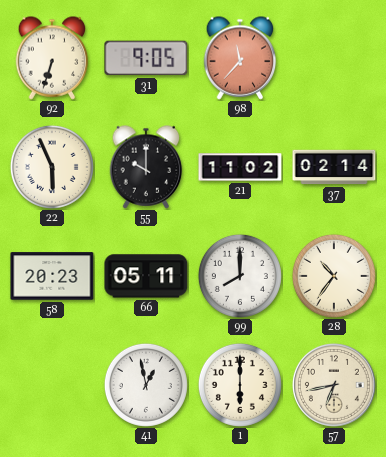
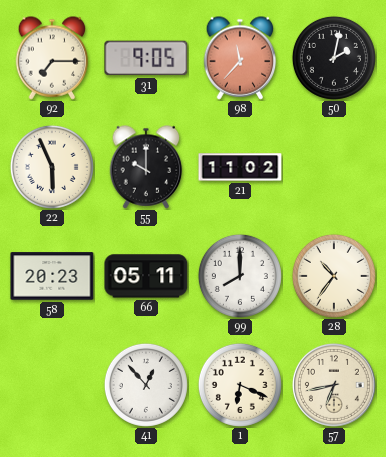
92: 6:33 -> 7:15 (52, 58)
50: none -> 2:02 (334, 58)
37: 02:14 -> none (334, 167)
41: 12:58 -> 12:53 (146, 385)
1: 6:00 -> 6:19 (240, 385)
